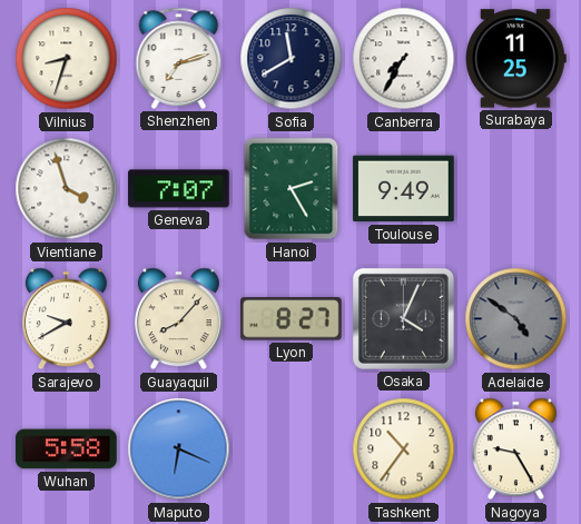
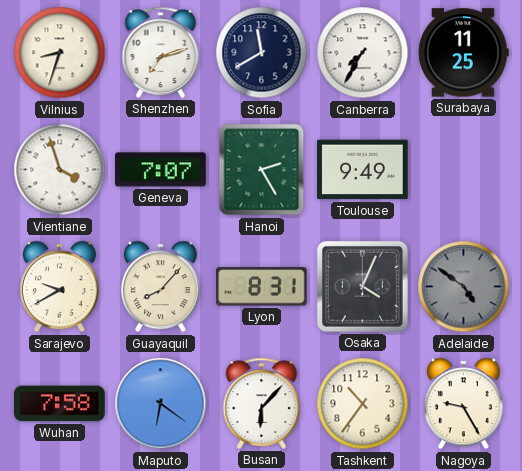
Lyon: 8:27 -> 8:31 (262, 287)
Wuhan: 5:58 -> 7:58 (60, 404)
Maputo: 6:19 -> 6:21 (161, 404)
Busan: none -> 6:07 (262, 403)
